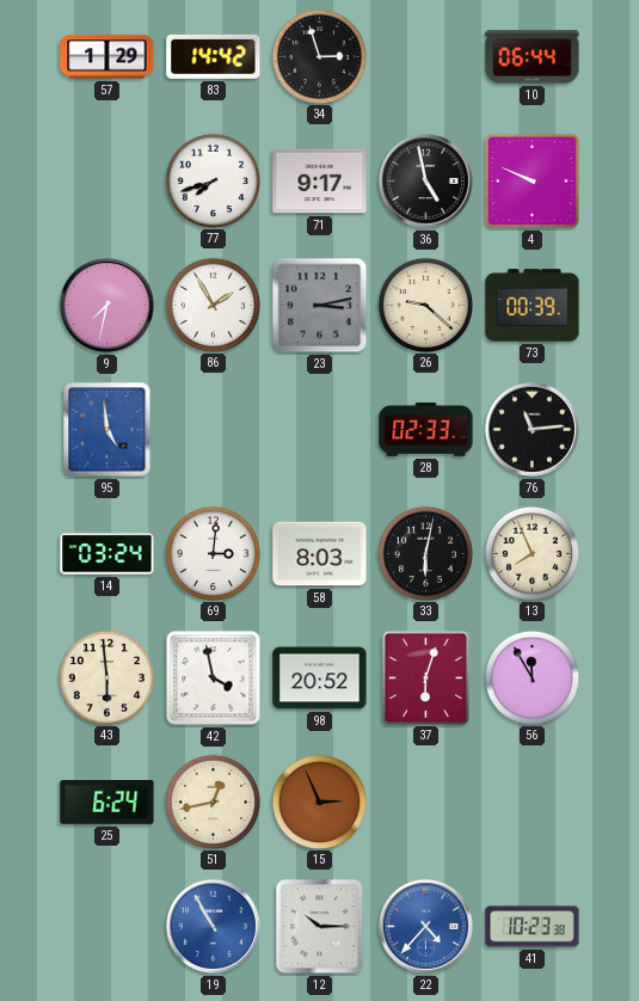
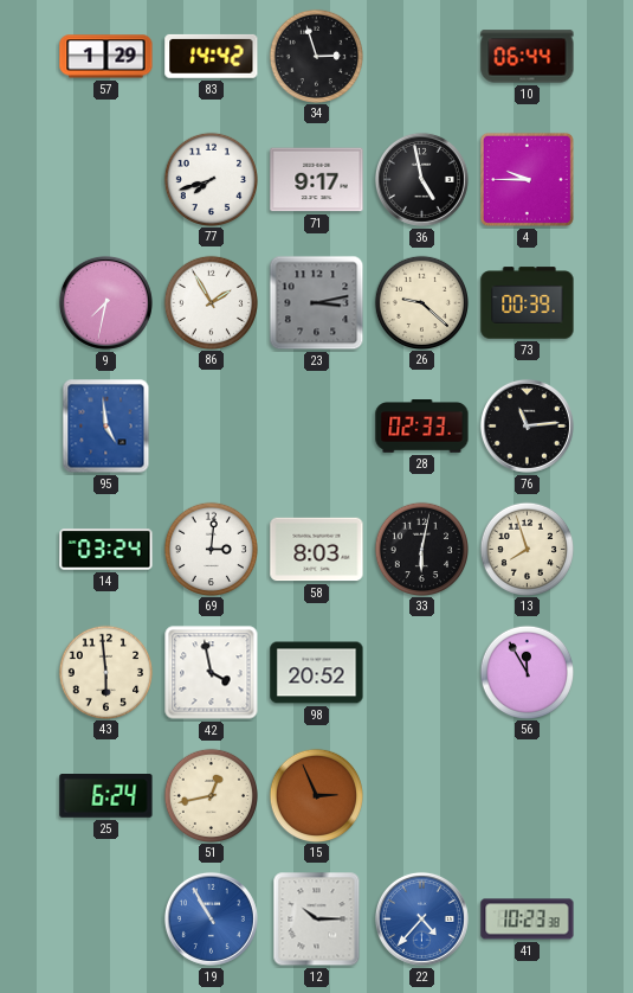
4: 9:49 -> 9:45 (527, 179)
13: 7:56 -> 7:57 (527, 549)
37: 6:03 -> none (425, 677)
